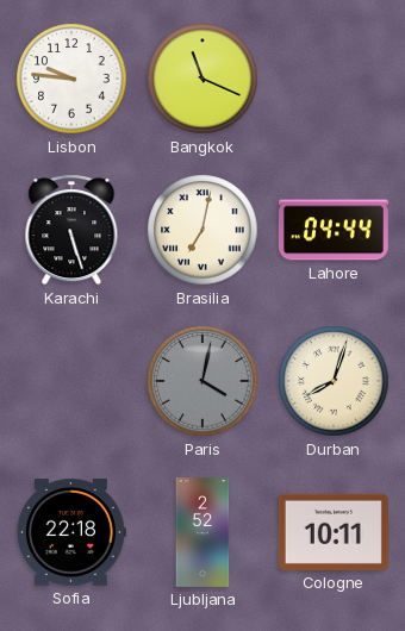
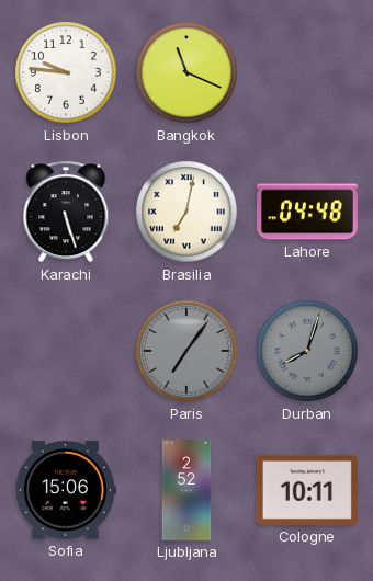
Lahore: 04:44 -> 04:48 (307, 212)
Paris: 4:02 -> 7:06 (187, 351)
Durban dial: cream -> grey (307, 351)
Sofia: 22:18 -> 15:06 (65, 490)
